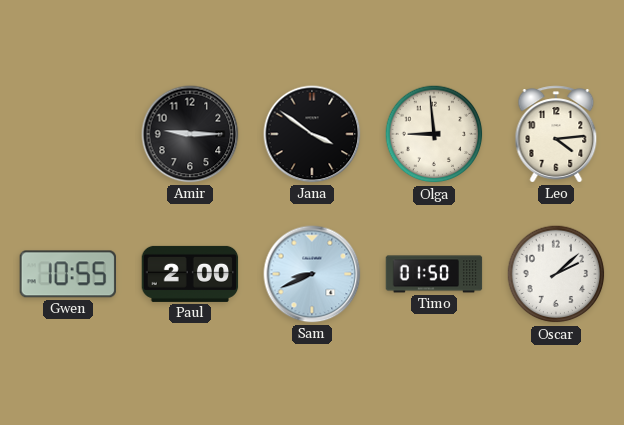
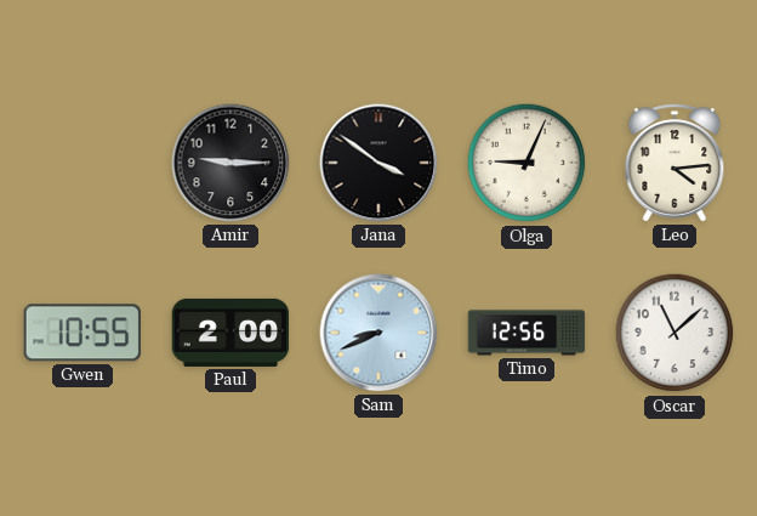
Olga: 8:59 -> 9:04 (527, 163)
Timo: 01:50 -> 12:56 (527, 333)
Oscar: 2:08 -> 11:08 (675, 333)
